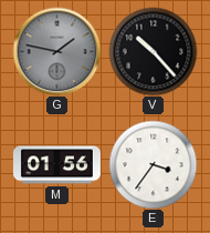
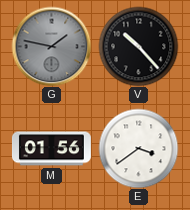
E: 3:36 -> 3:39 (138, 148)
